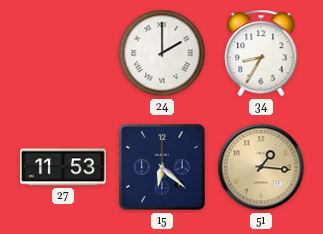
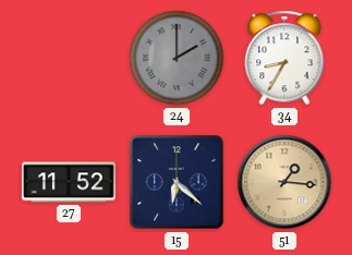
24 dial: white -> grey (177, 58)
27: 11:53 -> 11:52 (69, 182)
